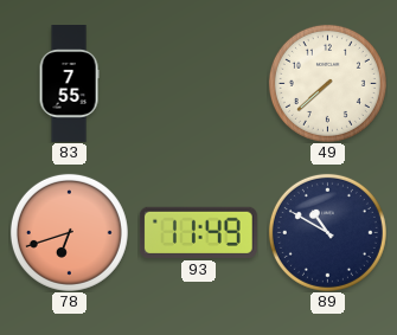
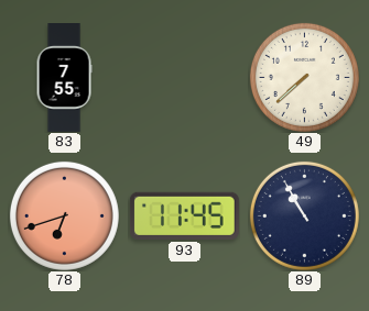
93: 11:49 -> 11:45 (184, 215)
89: 10:50 -> 10:55 (304, 215)
